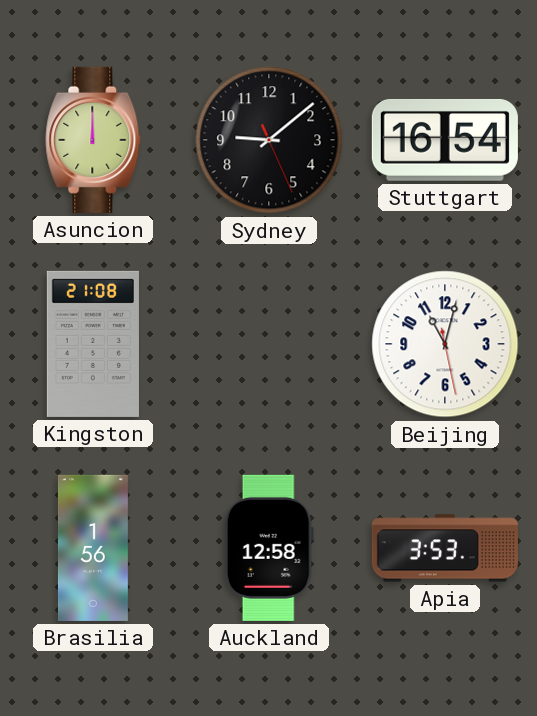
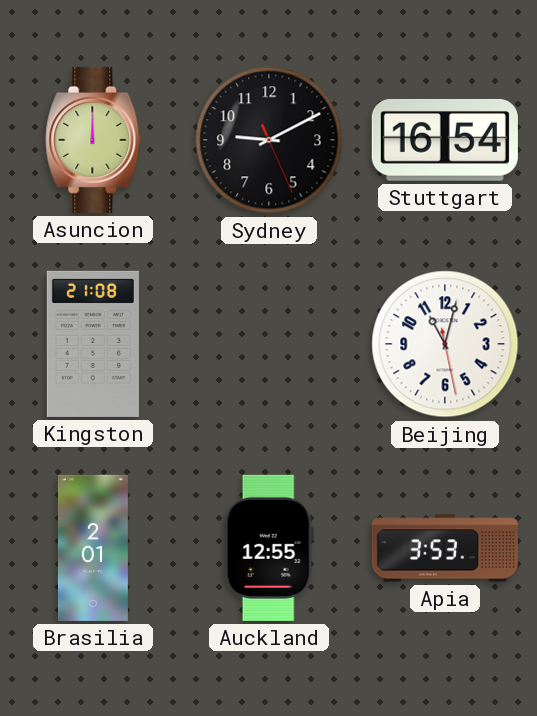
Sydney: 9:08 -> 9:10 (269, 140)
Brasilia: 1:56 -> 2:01 (93, 548)
Auckland: 12:58 -> 12:55 (269, 548)
